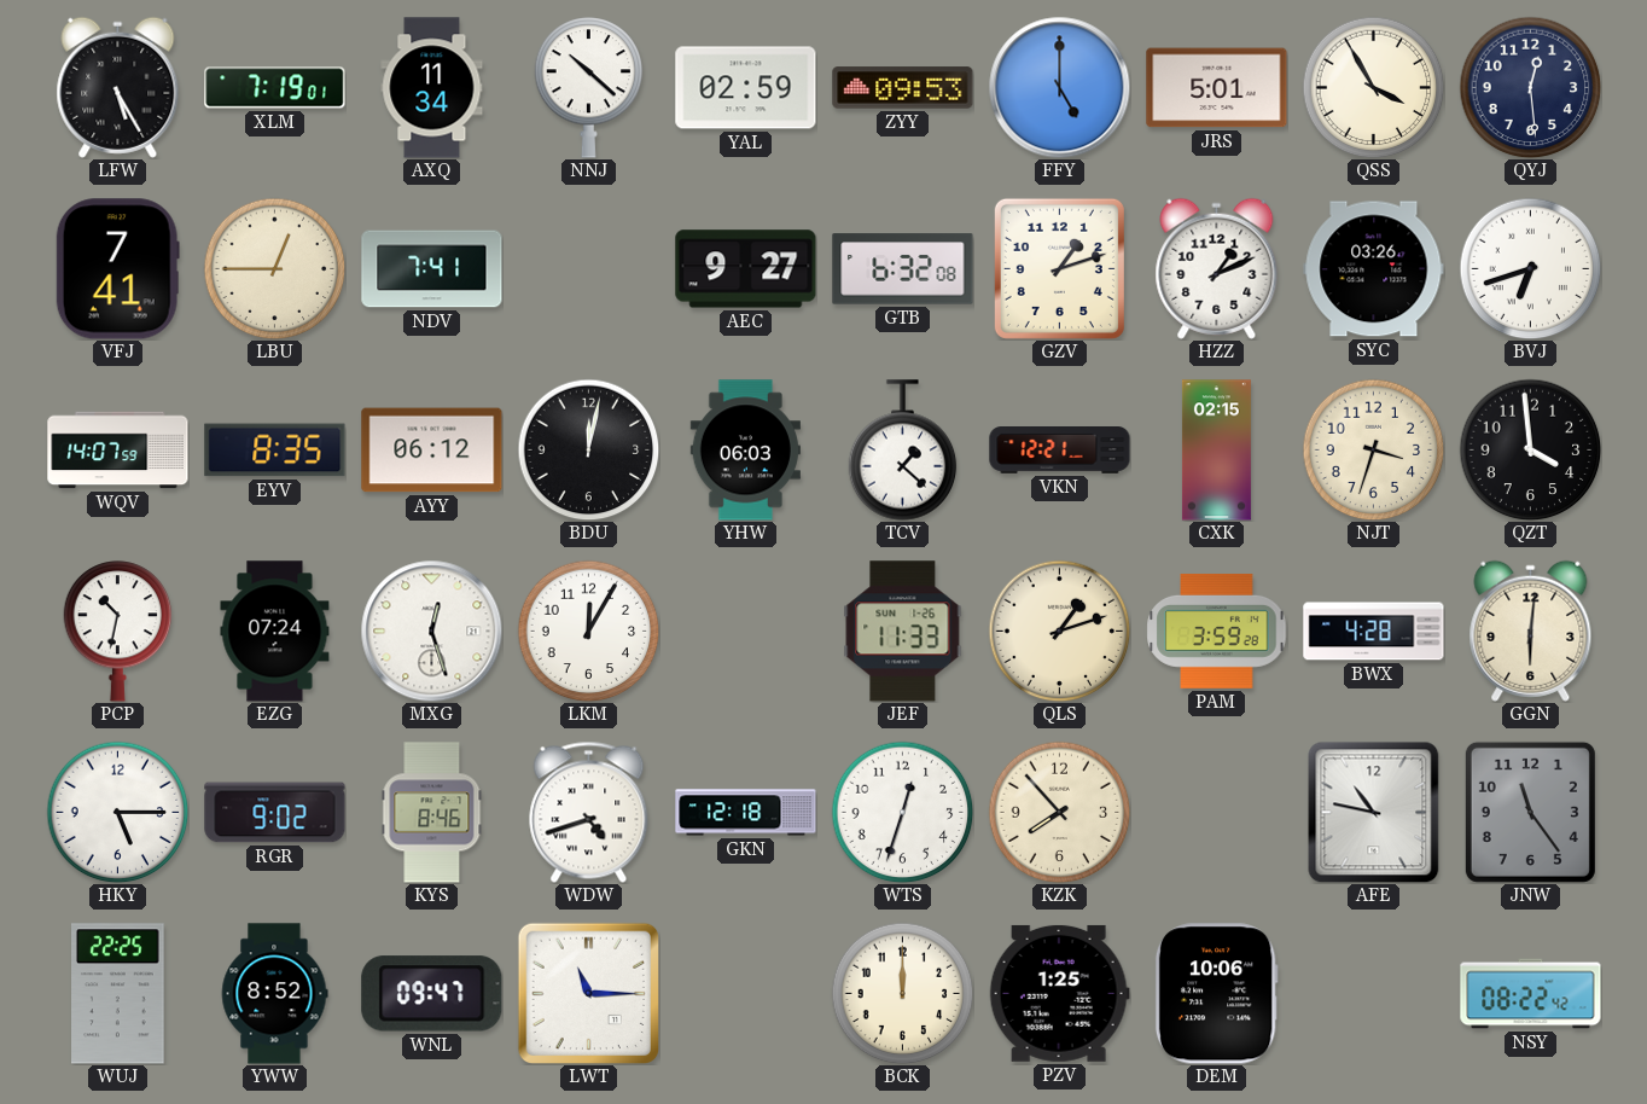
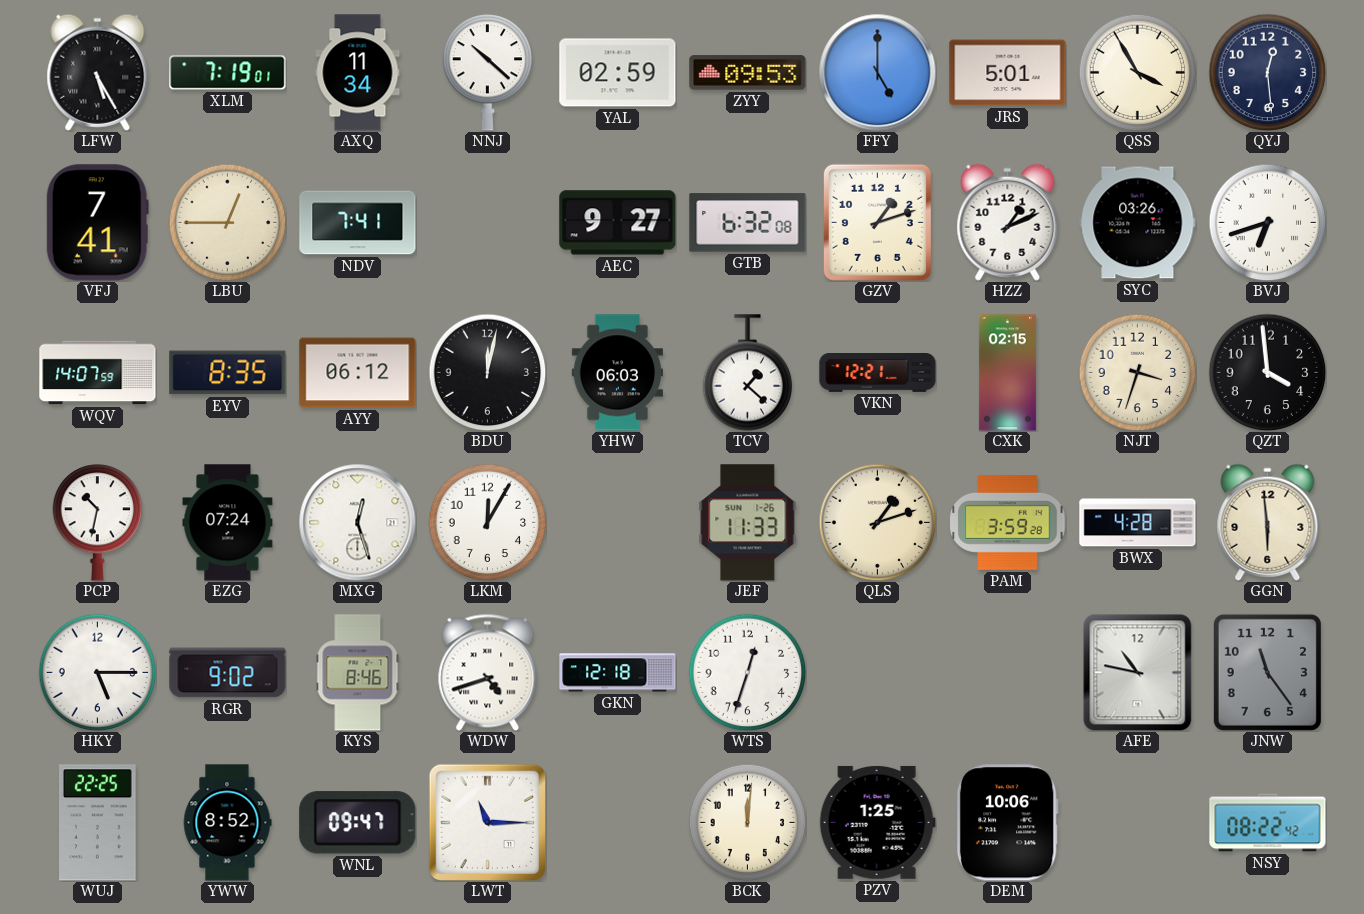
GGN: 6:01 -> 5:59 (1268, 522)
KZK: 7:53 -> none (1059, 812)
BCK: 12:00 -> 12:01 (747, 822)
